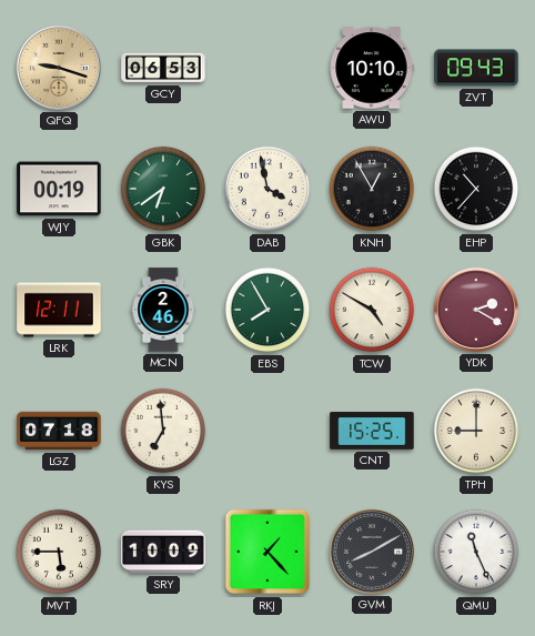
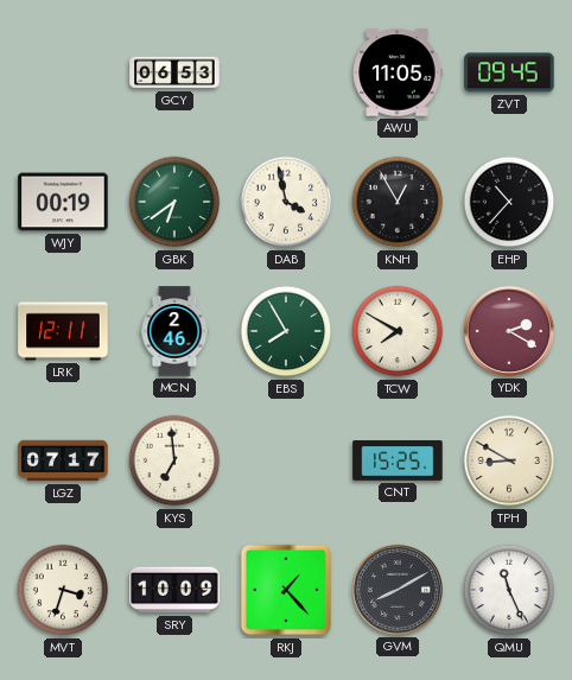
QFQ: 9:18 -> none (59, 68)
AWU: 10:10 -> 11:05 (398, 72)
ZVT: 09:43 -> 09:45 (509, 72)
TCW: 4:50 -> 7:50 (398, 331)
LGZ: 07:18 -> 07:17 (63, 460)
TPH: 9:00 -> 8:50 (509, 460)
MVT: 5:45 -> 3:33 (63, 590)
